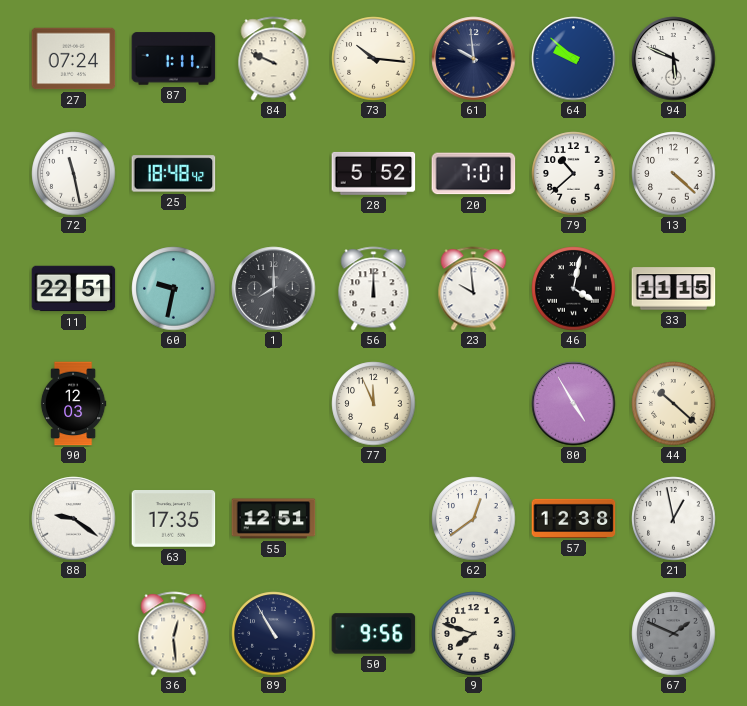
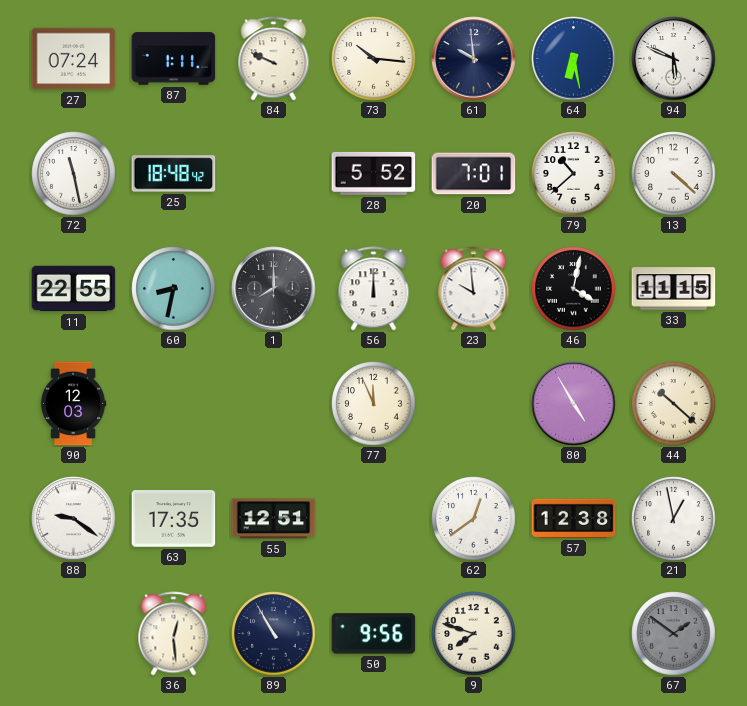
64: 9:52 -> 6:28 (574, 59)
11: 22:51 -> 22:55 (74, 289)
60: 9:32 -> 8:32 (174, 289)
67: 1:49 -> 1:51 (674, 634)
